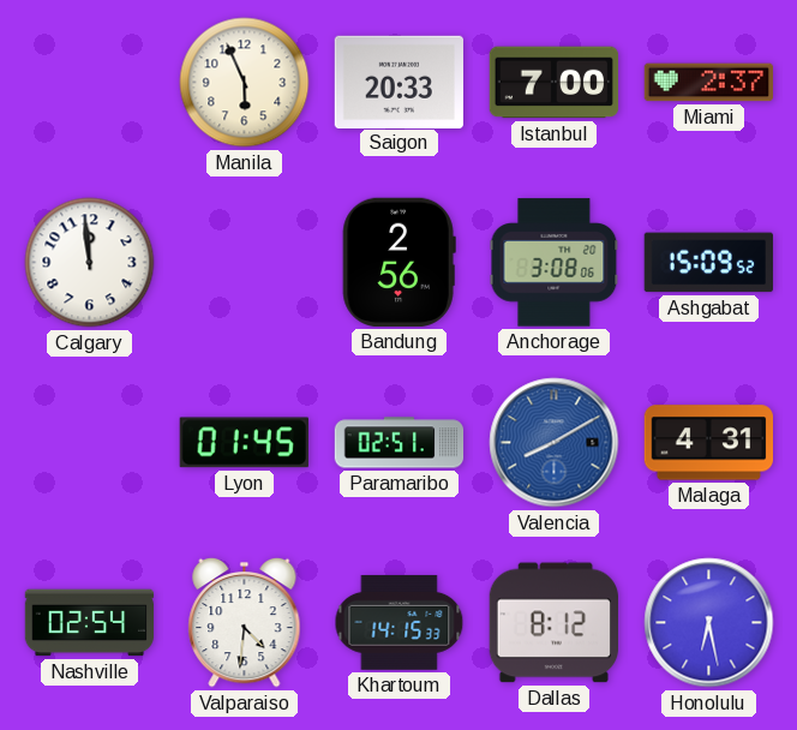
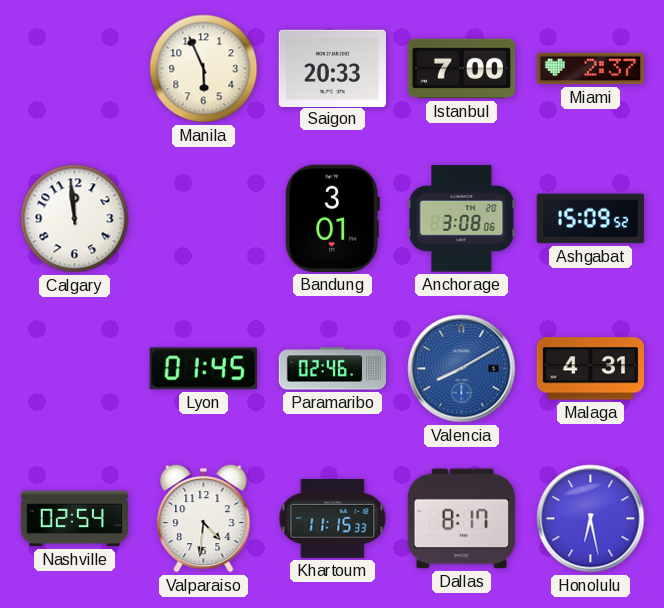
Bandung: 2:56 -> 3:01 (332, 218)
Paramaribo: 02:51 -> 02:46 (333, 369)
Khartoum: 14:15 -> 11:15 (333, 518)
Dallas: 8:12 -> 8:17 (461, 519)
